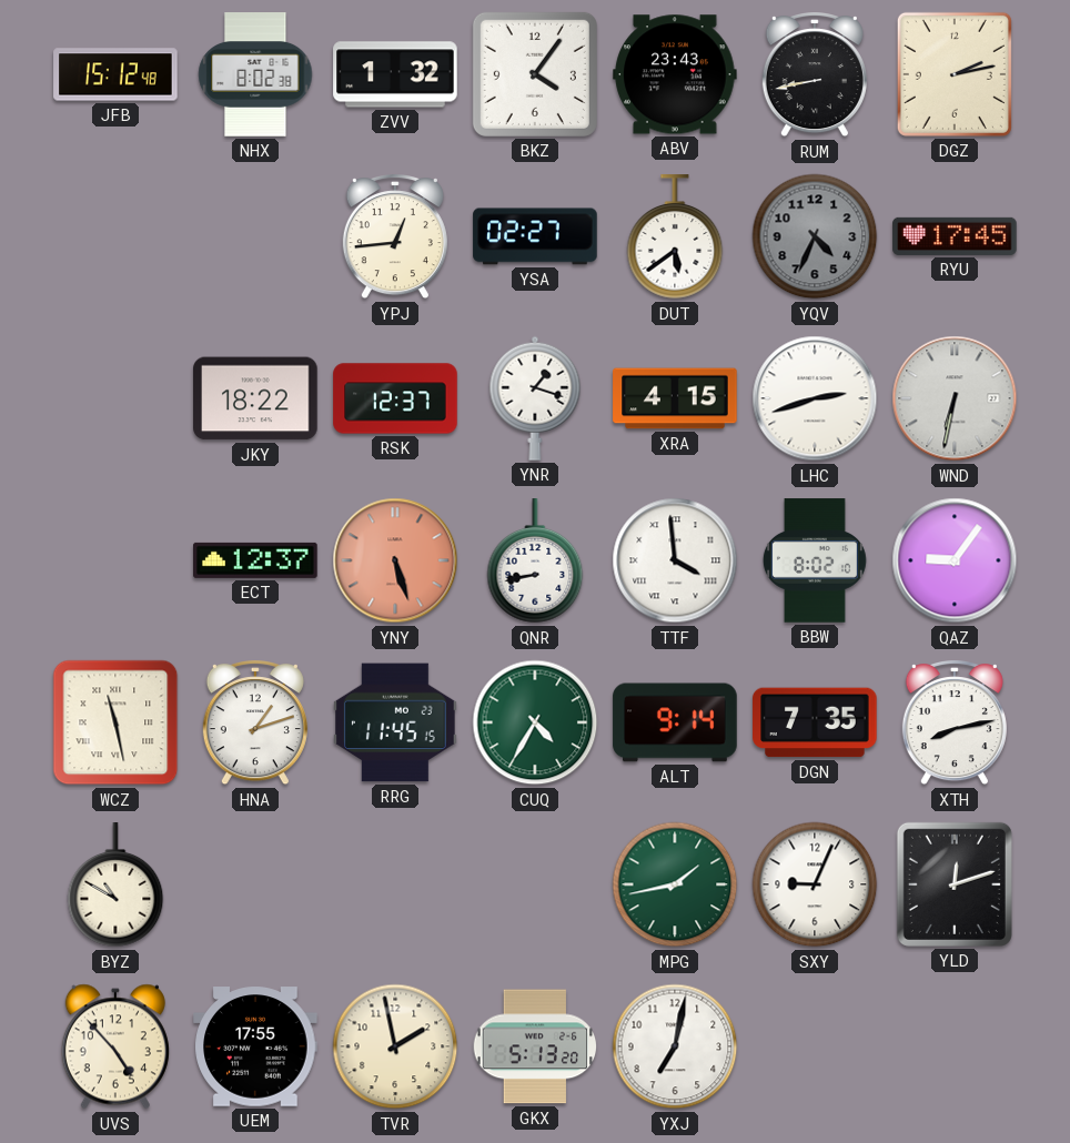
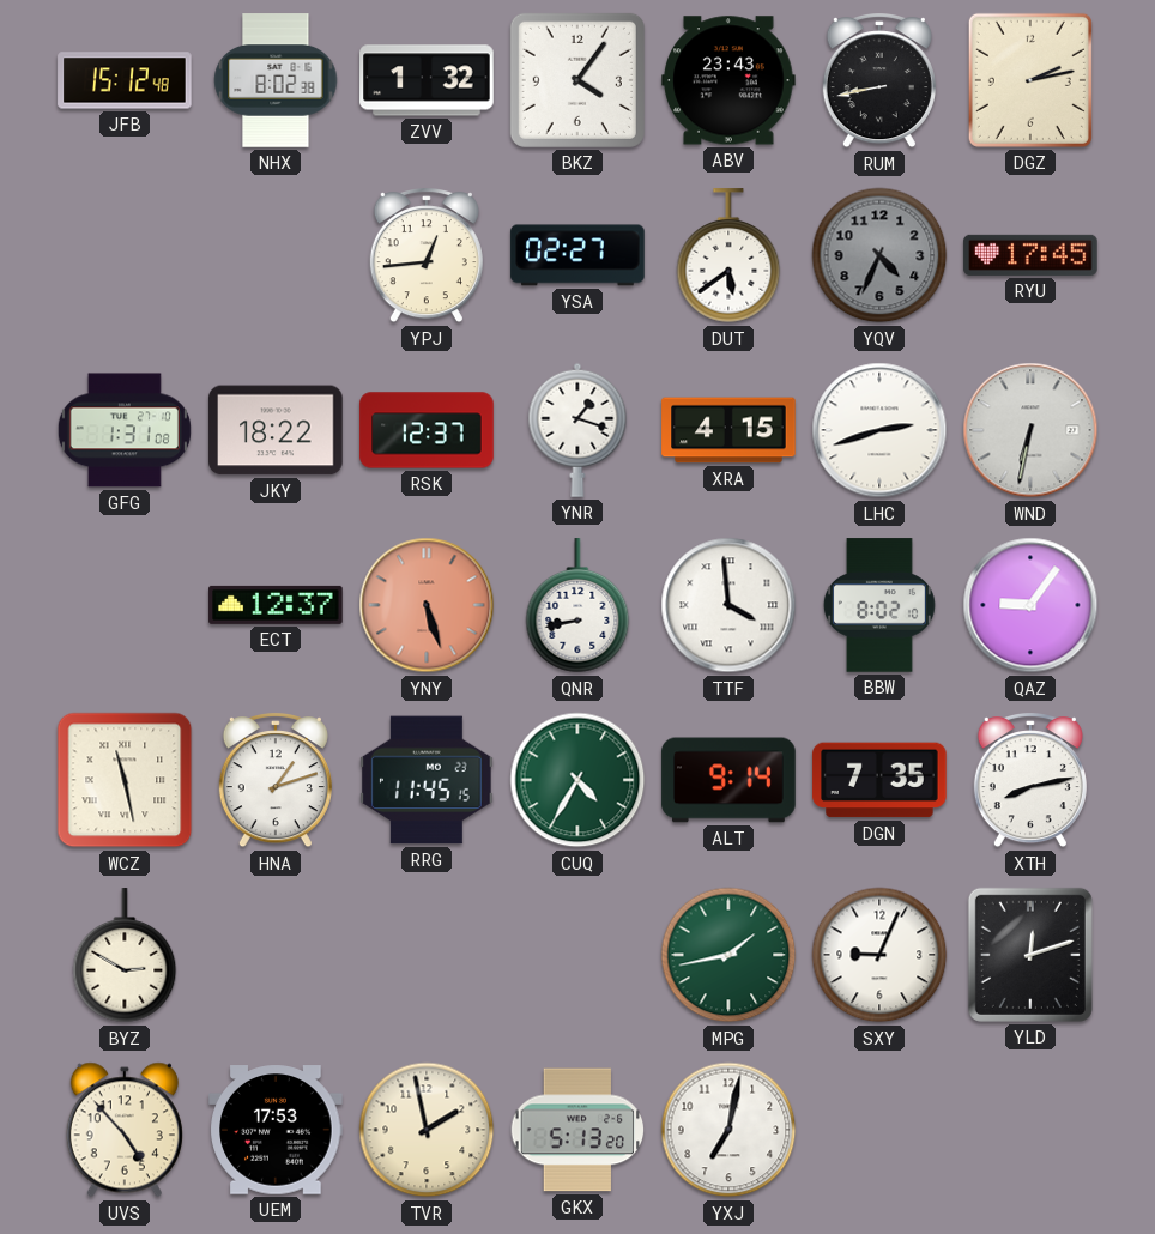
GFG: none -> 1:31 (125, 430)
BYZ: 10:50 -> 2:50 (125, 956)
UEM: 17:55 -> 17:53 (276, 1130)
